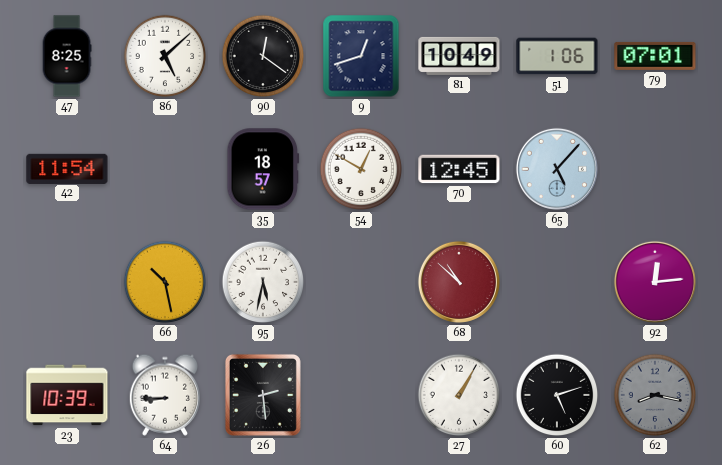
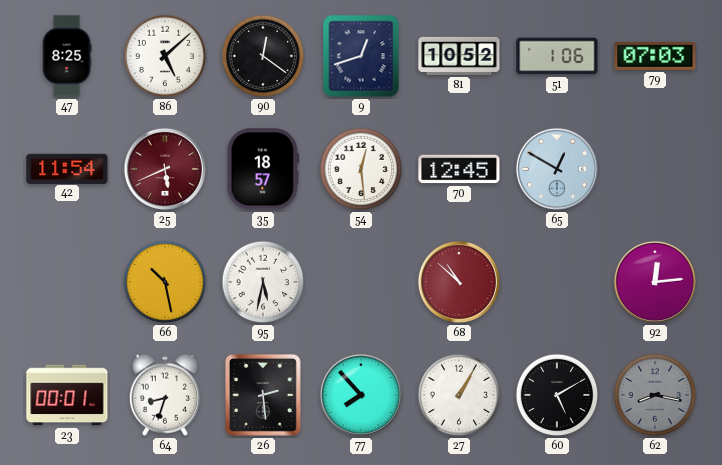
81: 10:49 -> 10:52 (459, 56)
79: 07:01 -> 07:03 (655, 56)
25: none -> 5:41 (165, 169)
54: 12:50 -> 12:29 (361, 169)
65: 5:07 -> 12:50 (557, 169)
23: 10:39 -> 00:01 (67, 395)
64: 8:45 -> 8:33 (164, 395)
77: none -> 7:53 (361, 395)
60: 5:12 -> 5:10 (557, 395)
